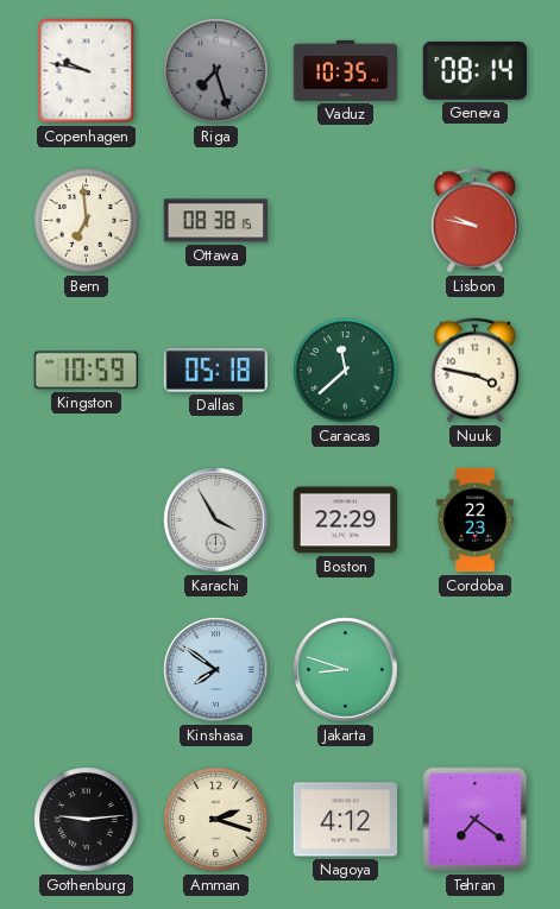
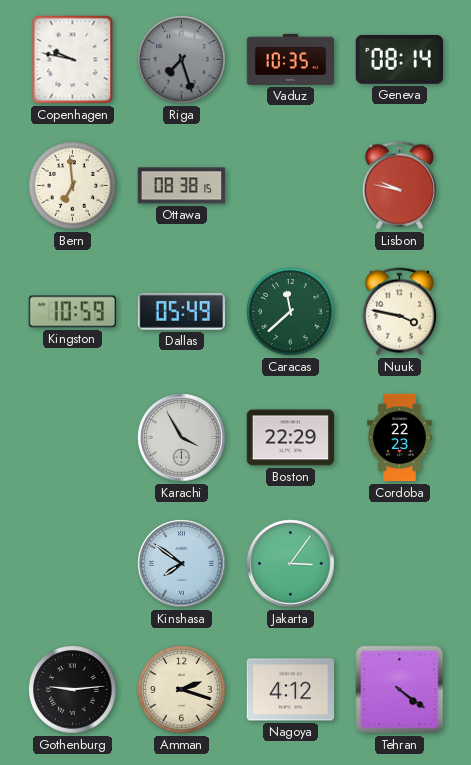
Dallas: 05:18 -> 05:49 (181, 311)
Jakarta: 8:48 -> 3:06 (291, 564)
Tehran: 7:21 -> 4:21 (400, 690)
